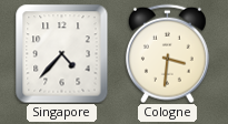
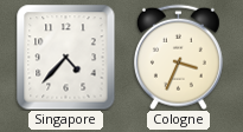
Cologne: 3:31 -> 3:34 (178, 57)
